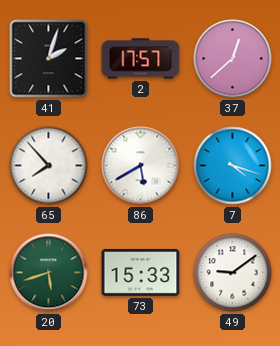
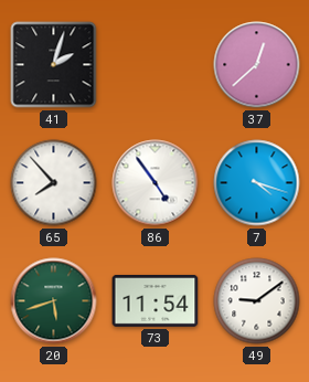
2: 17:57 -> none (141, 59)
86: 5:40 -> 4:54 (156, 183)
73: 15:33 -> 11:54 (156, 300)
